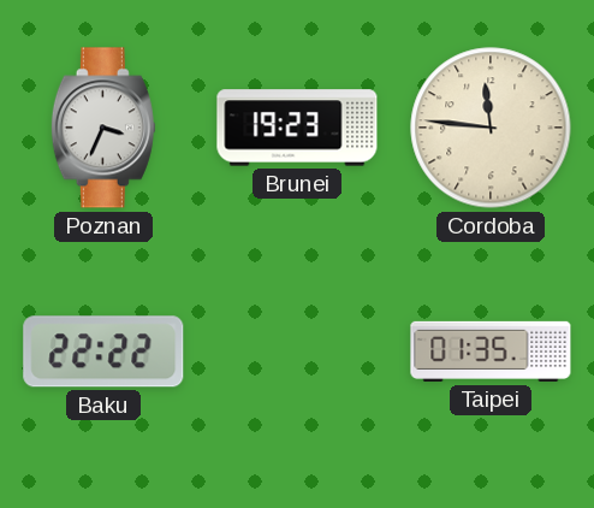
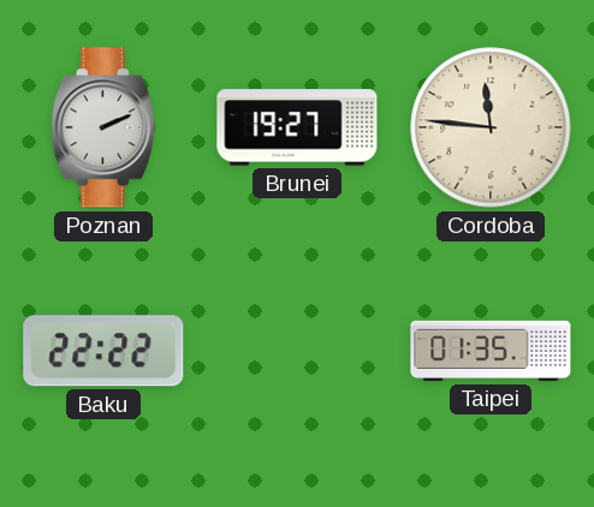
Poznan: 3:34 -> 2:11 (103, 127)
Brunei: 19:23 -> 19:27 (297, 127)
